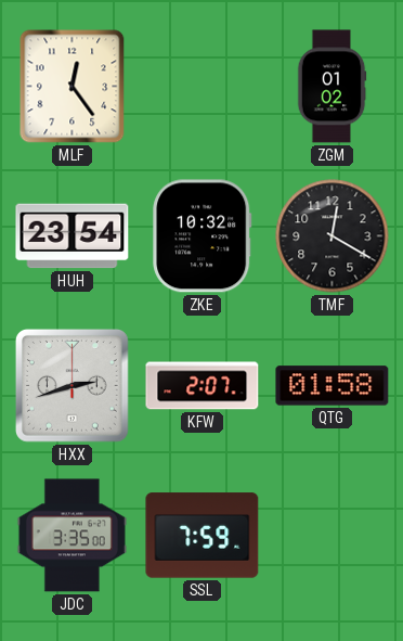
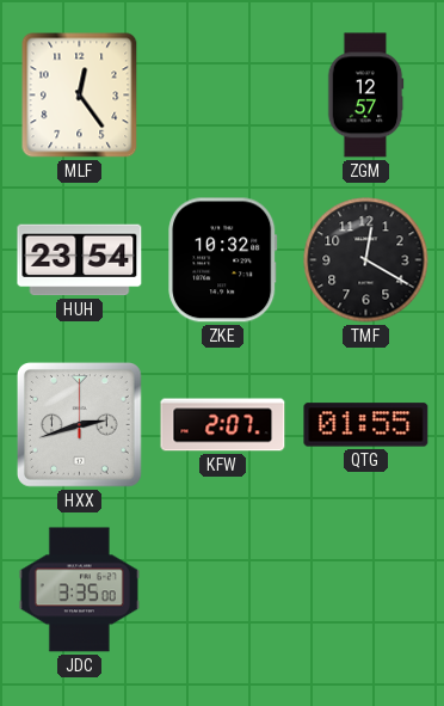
ZGM: 01:02 -> 12:57 (365, 96)
QTG: 01:58 -> 01:55 (366, 425)
SSL: 7:59 -> none (203, 536)
